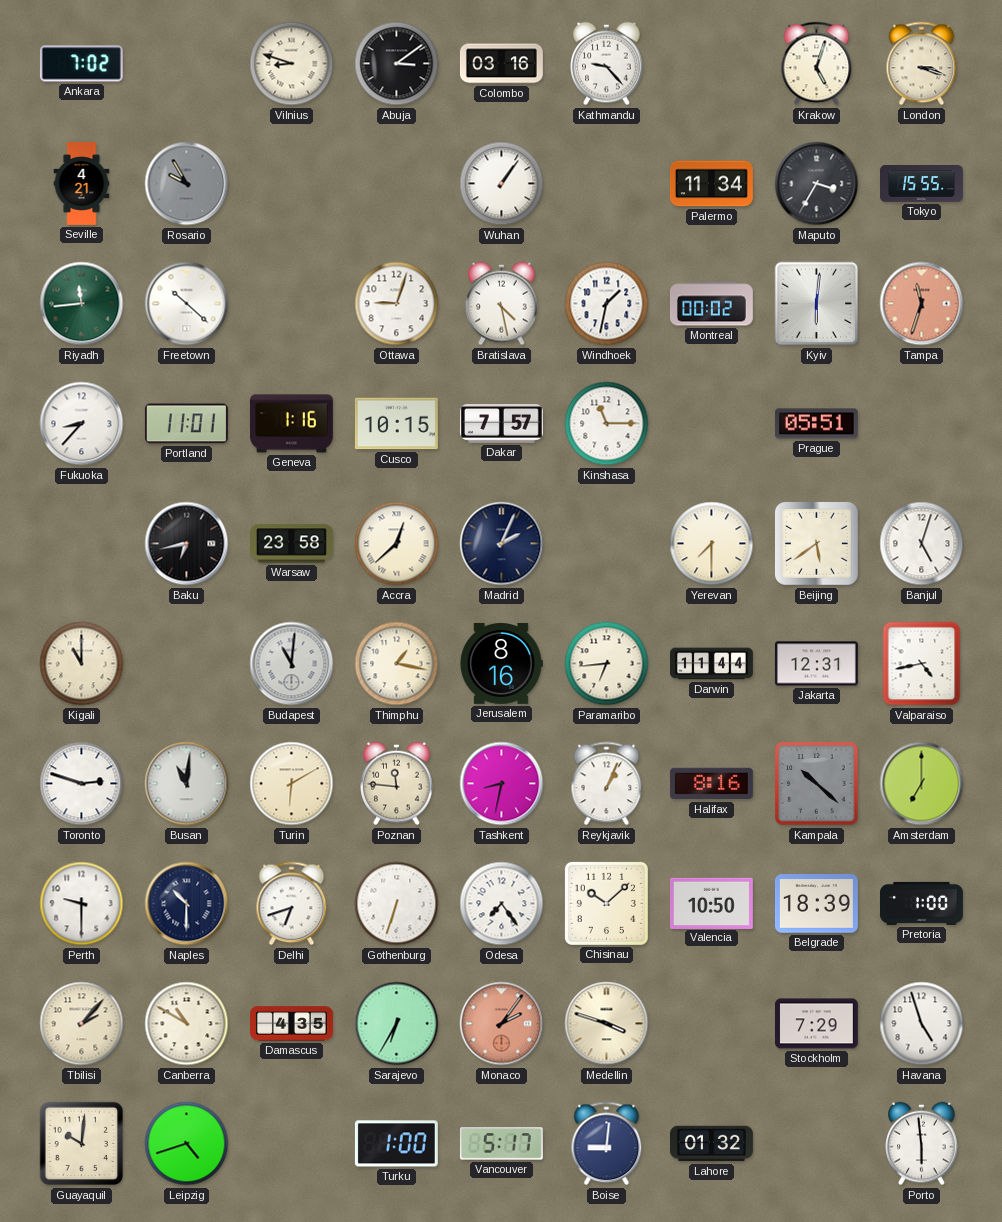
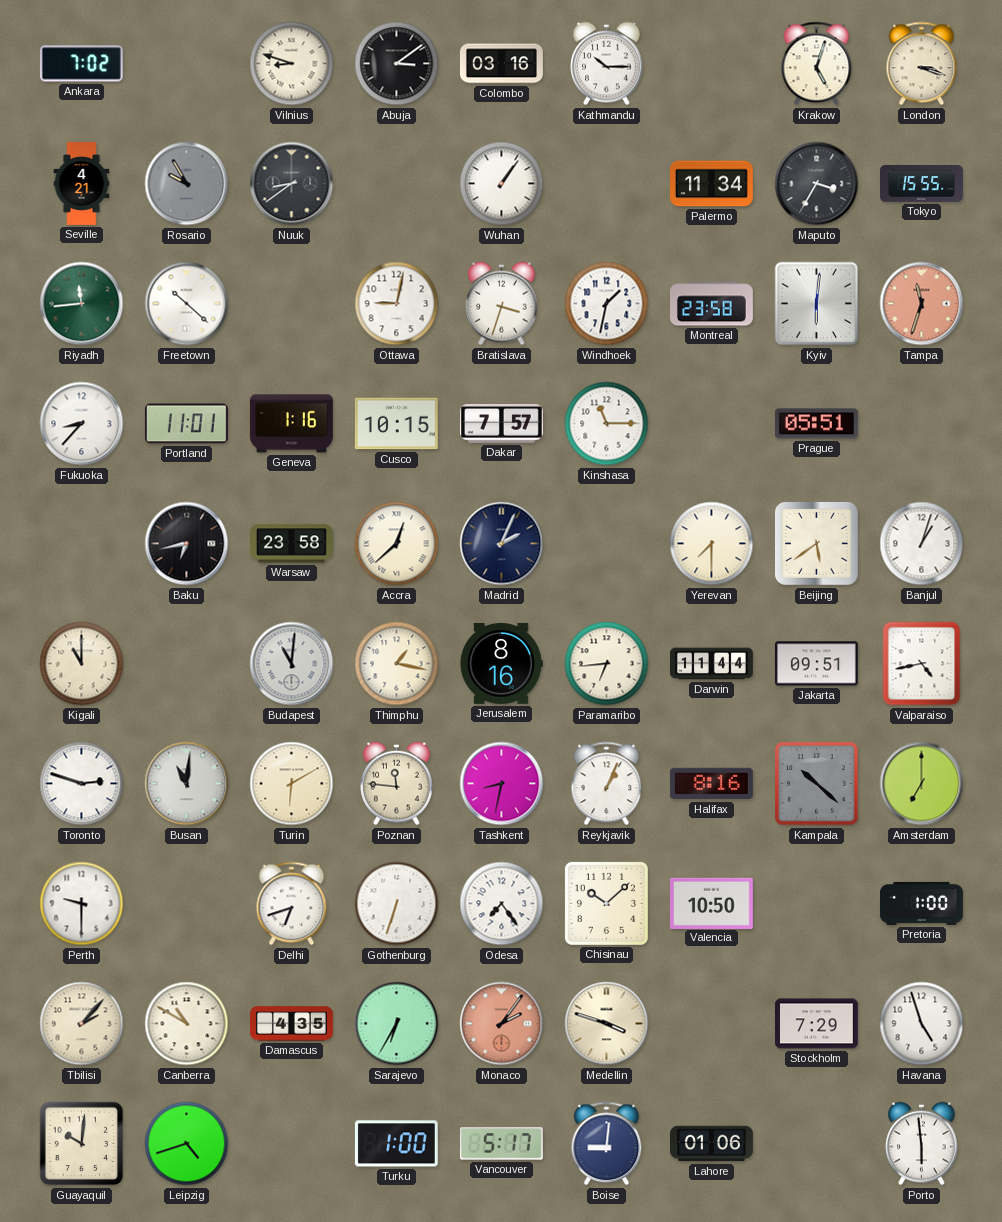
Kathmandu: 9:23 -> 10:15 (607, 64)
Nuuk: none -> 8:39 (292, 184)
Ottawa: 9:03 -> 9:02 (397, 304)
Bratislava: 4:28 -> 3:33 (502, 304)
Montreal: 00:02 -> 23:58 (711, 304)
Banjul: 5:03 -> 1:03 (922, 544)
Jakarta: 12:31 -> 09:51 (816, 664)
Naples: 10:30 -> none (187, 904)
Belgrade: 18:39 -> none (816, 904)
Lahore: 01:32 -> 01:06 (712, 1144)
